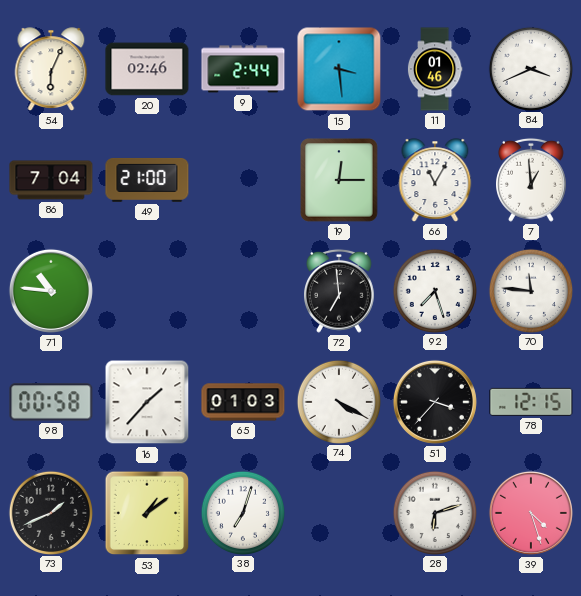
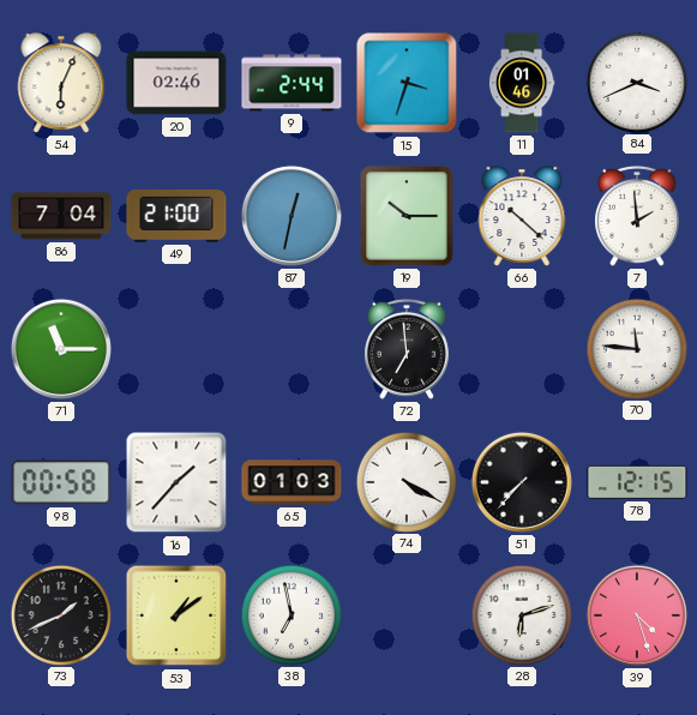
15: 3:29 -> 3:33 (407, 83)
87: none -> 12:32 (292, 216)
19: 12:15 -> 10:15 (407, 216)
66: 11:05 -> 10:22 (522, 216)
7: 12:59 -> 1:59 (638, 216)
71: 10:46 -> 11:15 (61, 349)
92: 7:27 -> none (434, 290)
51: 3:37 -> 7:37 (522, 482)
38: 7:03 -> 6:58 (290, 614)
